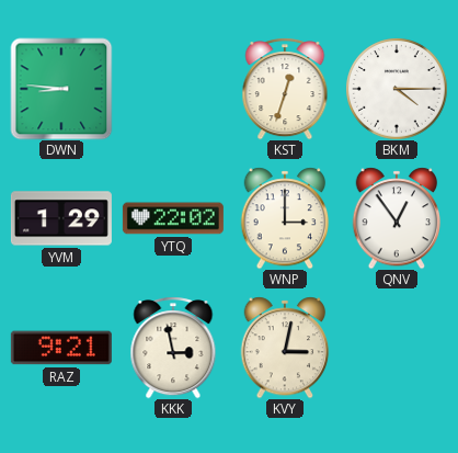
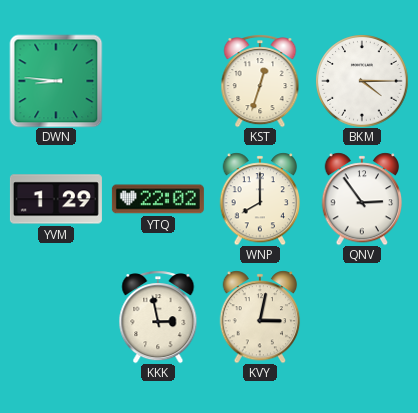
WNP: 3:00 -> 8:00 (260, 199)
QNV: 12:54 -> 2:54 (362, 199)
RAZ: 9:21 -> none (61, 348)
